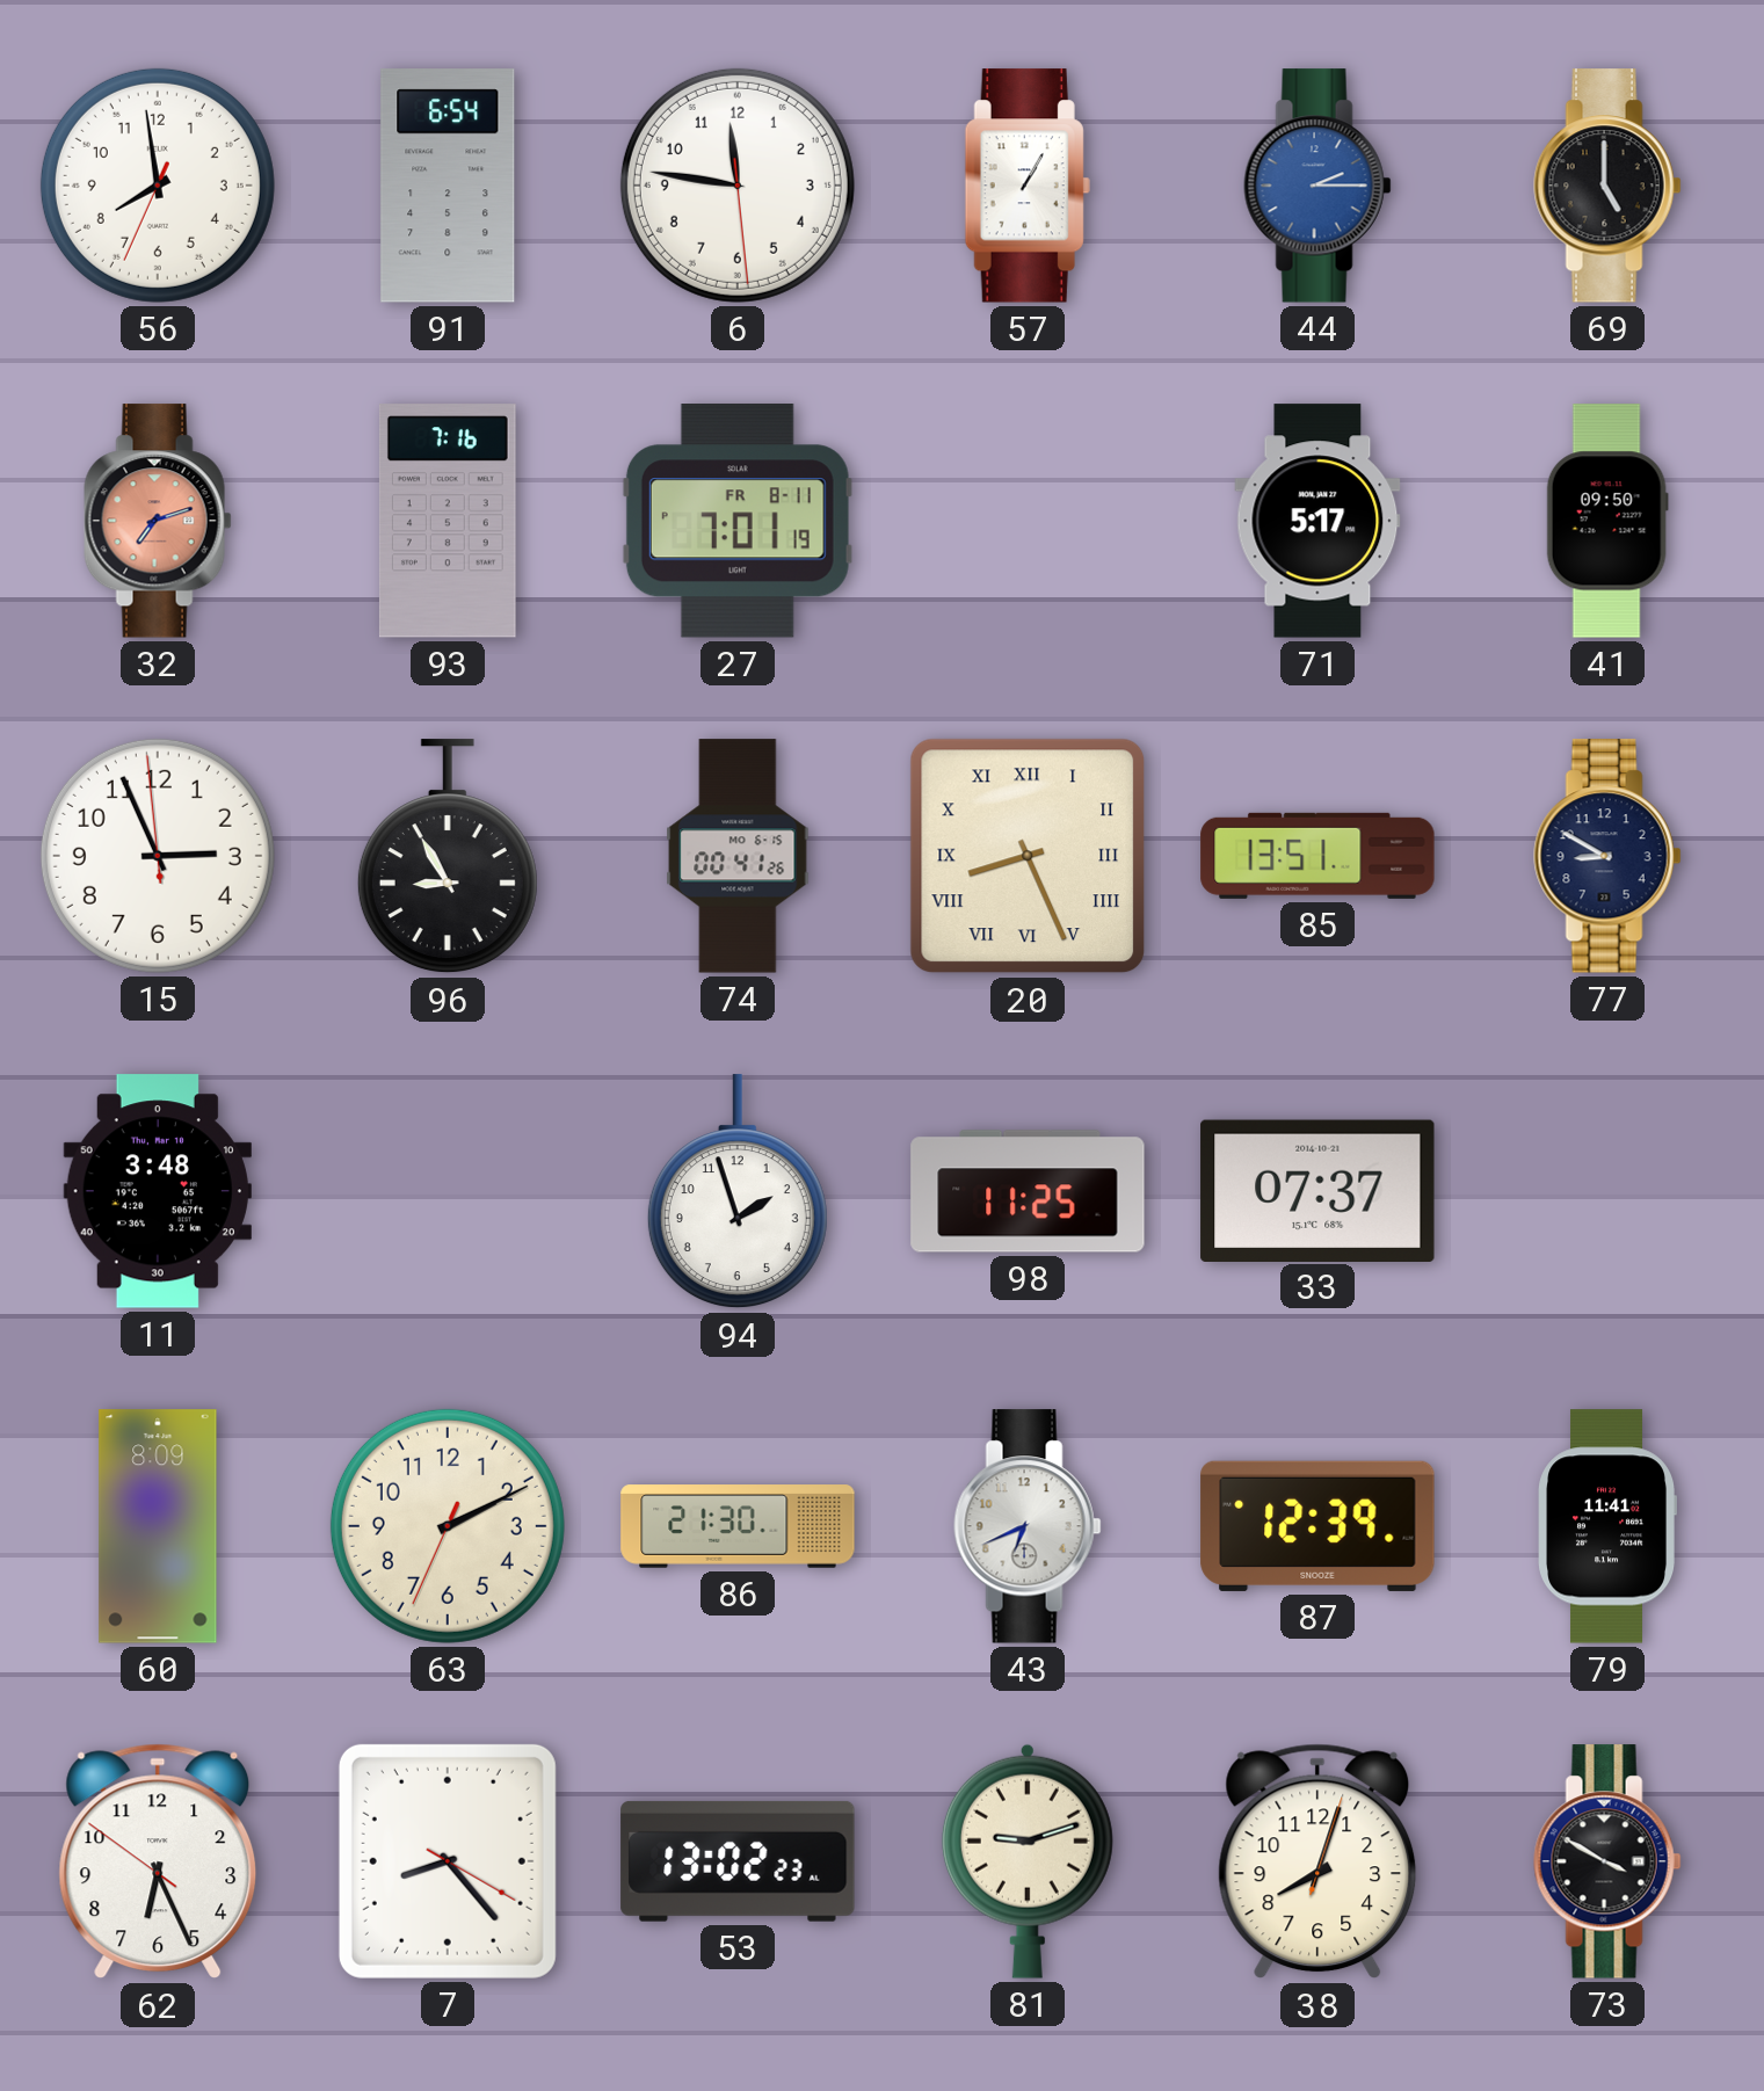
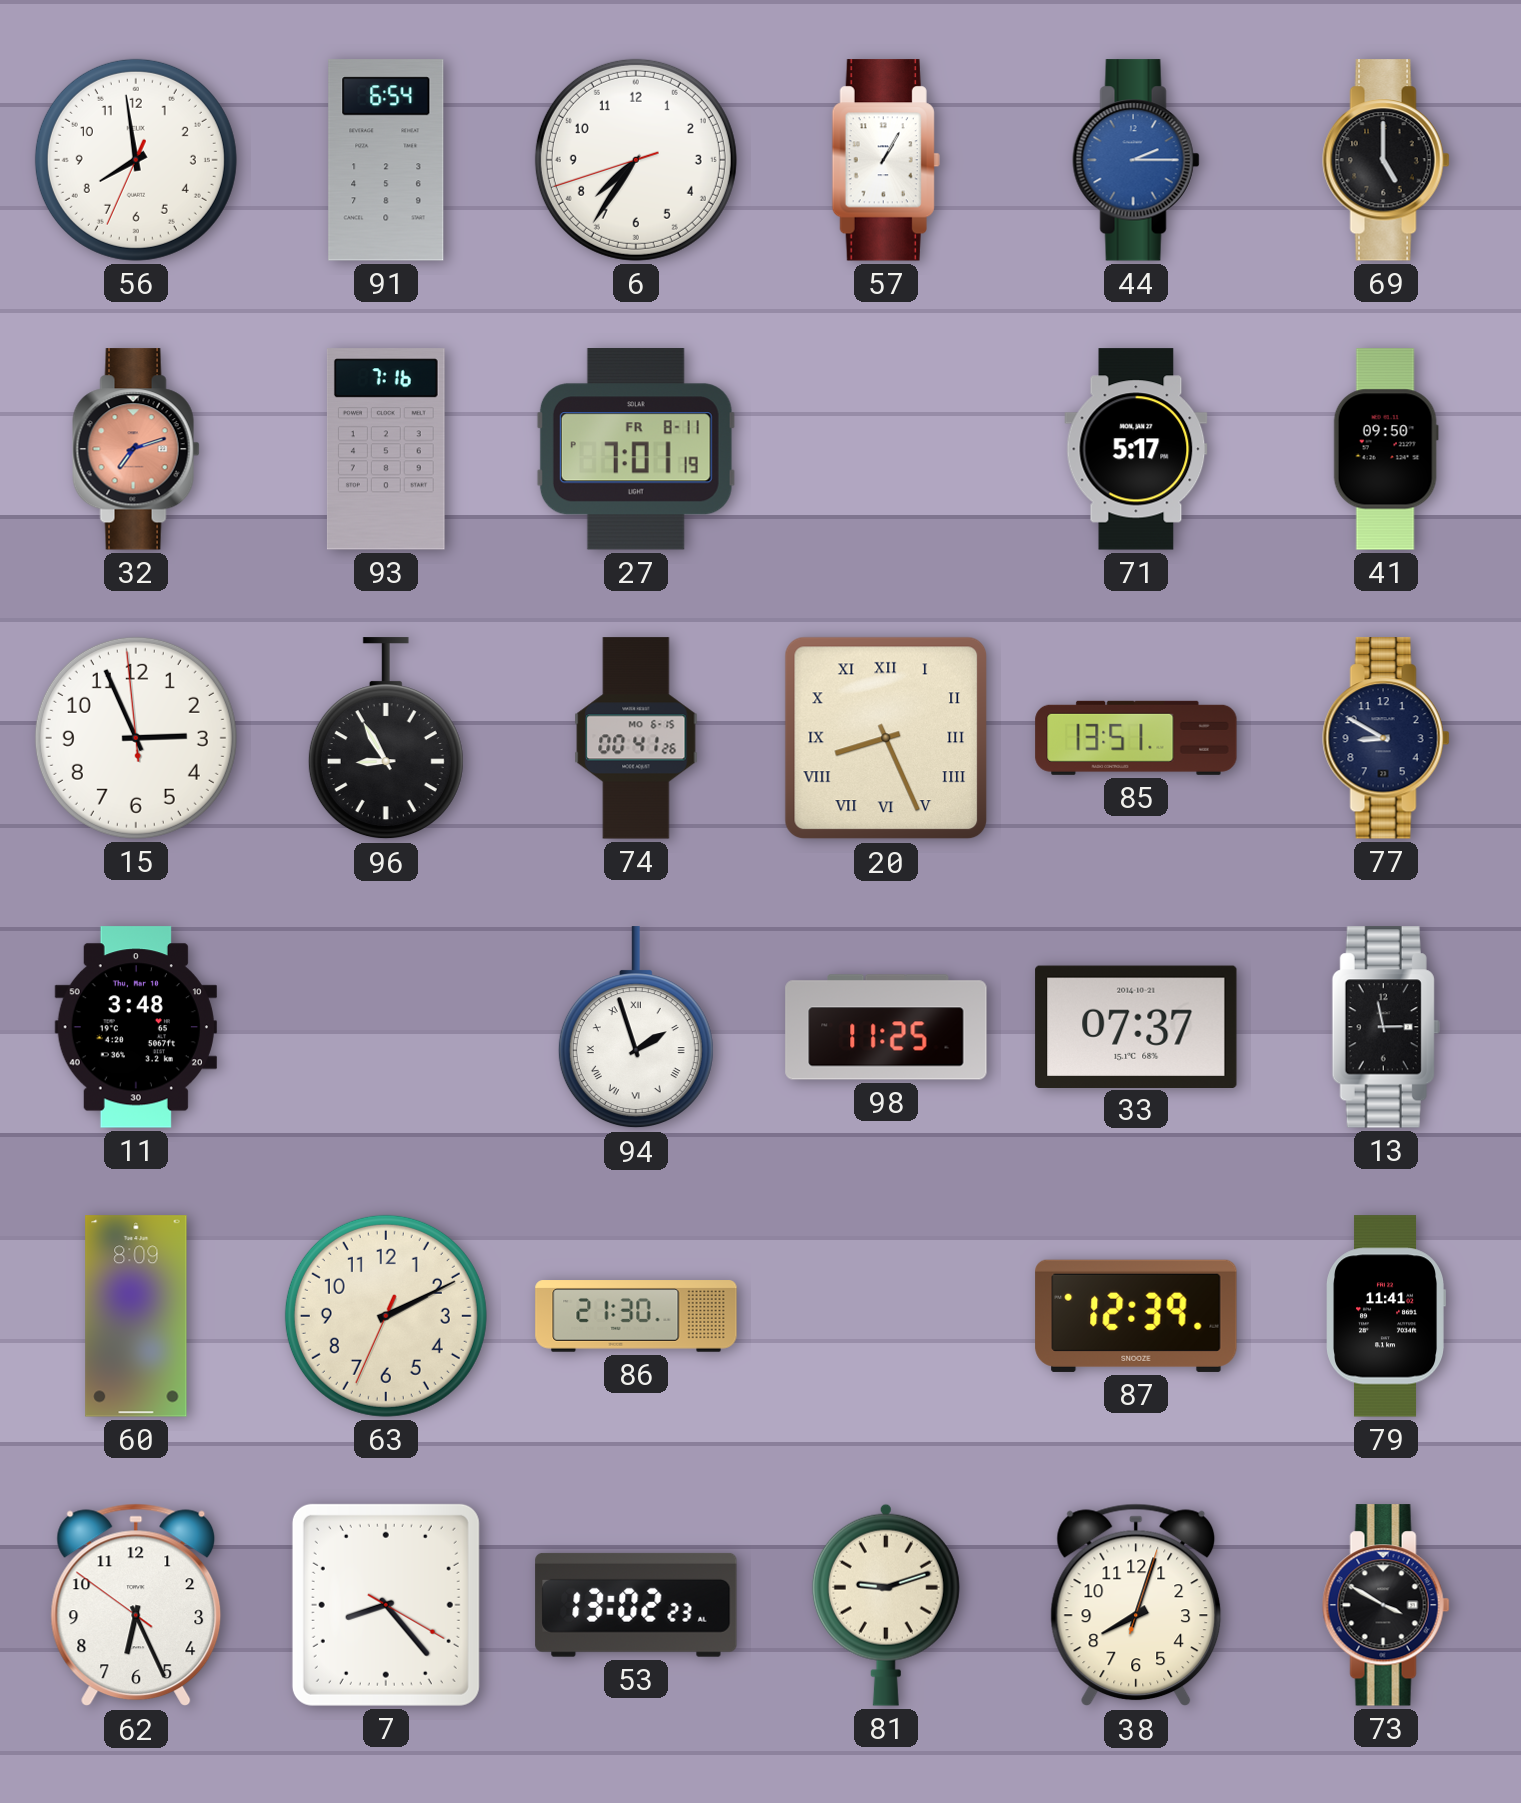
6: 11:46 -> 7:35 (636, 160)
94 numerals: Arabic -> Roman (636, 1028)
13: none -> 2:58 (1386, 1027)
43: 6:41 -> none (1028, 1526)
